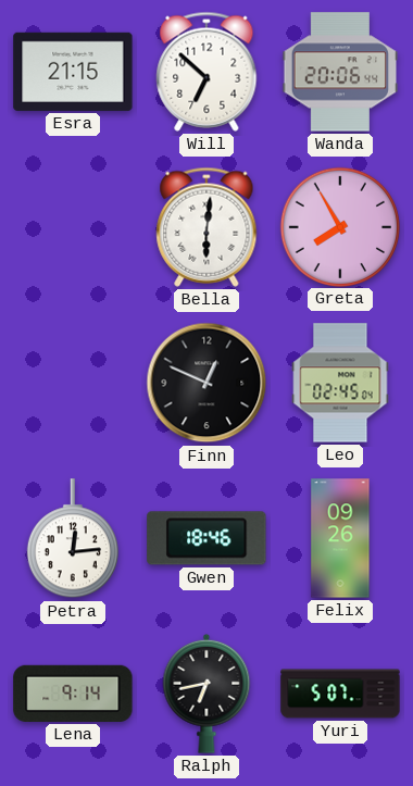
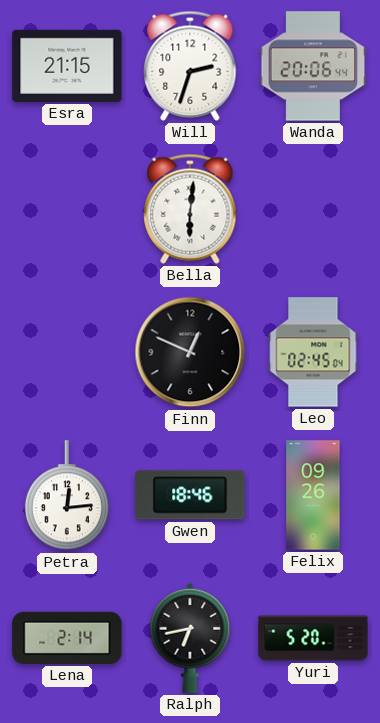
Will: 6:52 -> 2:33 (190, 66)
Greta: 7:55 -> none (339, 226)
Lena: 9:14 -> 2:14 (67, 638)
Yuri: 5:07 -> 5:20 (313, 638)
